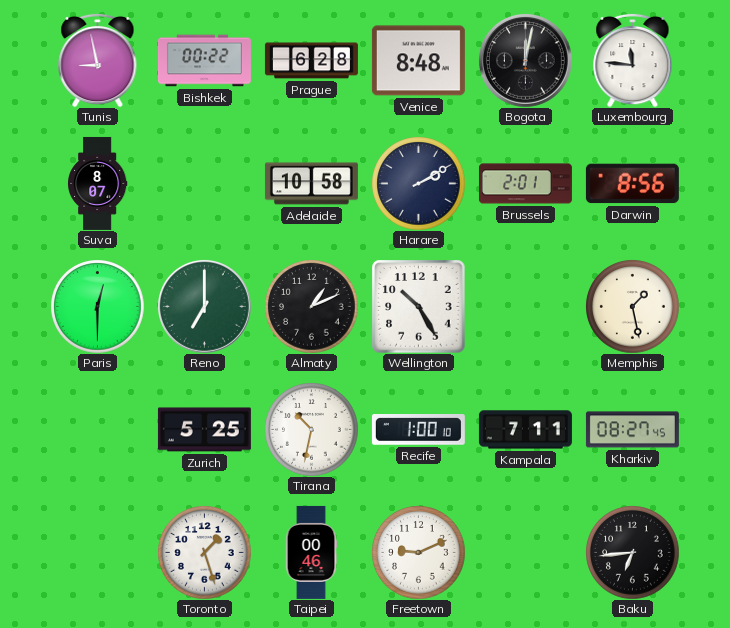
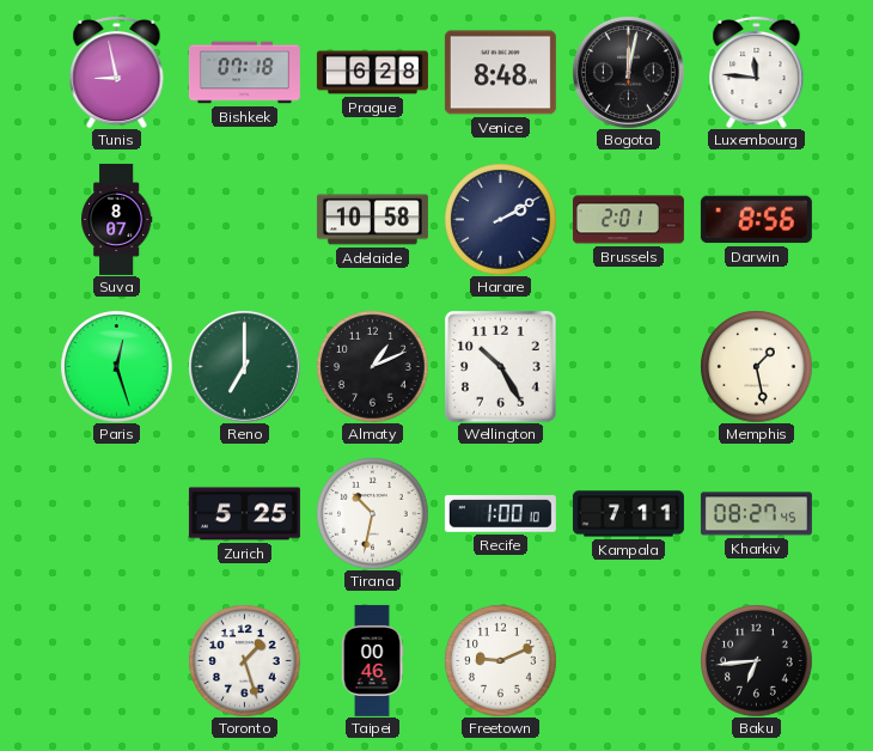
Bishkek: 00:22 -> 07:18 (244, 73)
Paris: 12:30 -> 12:27 (116, 366)
